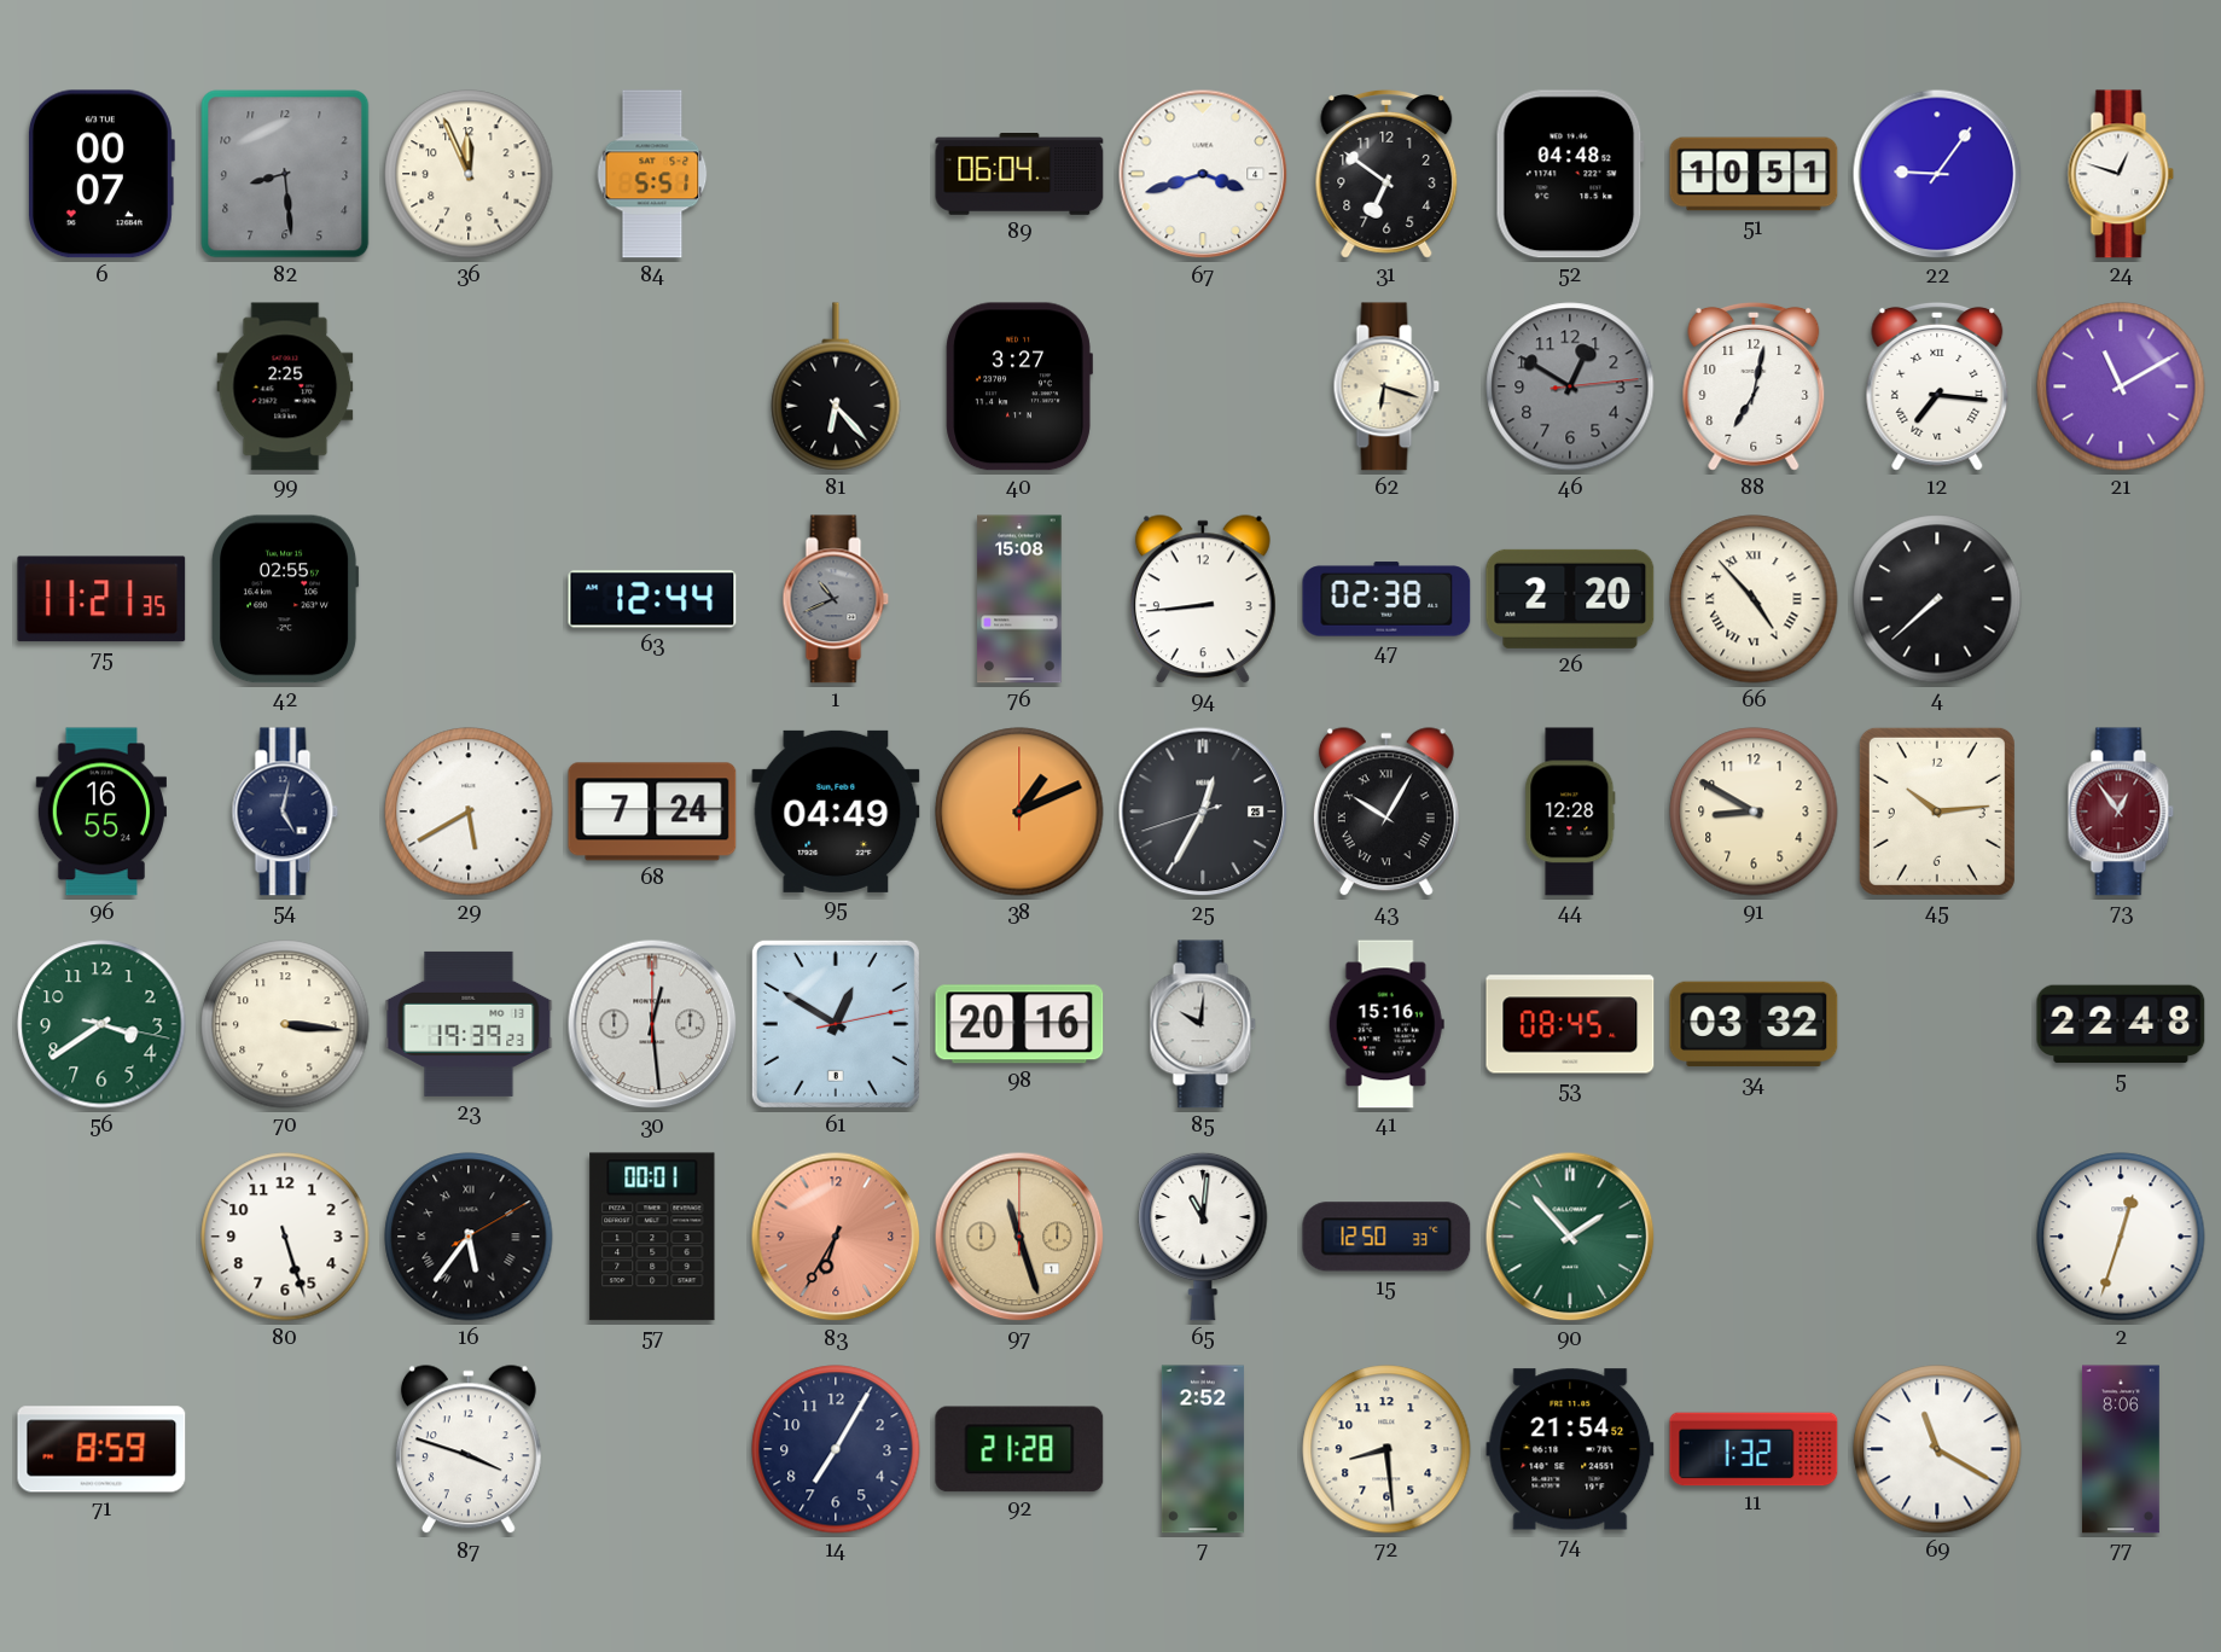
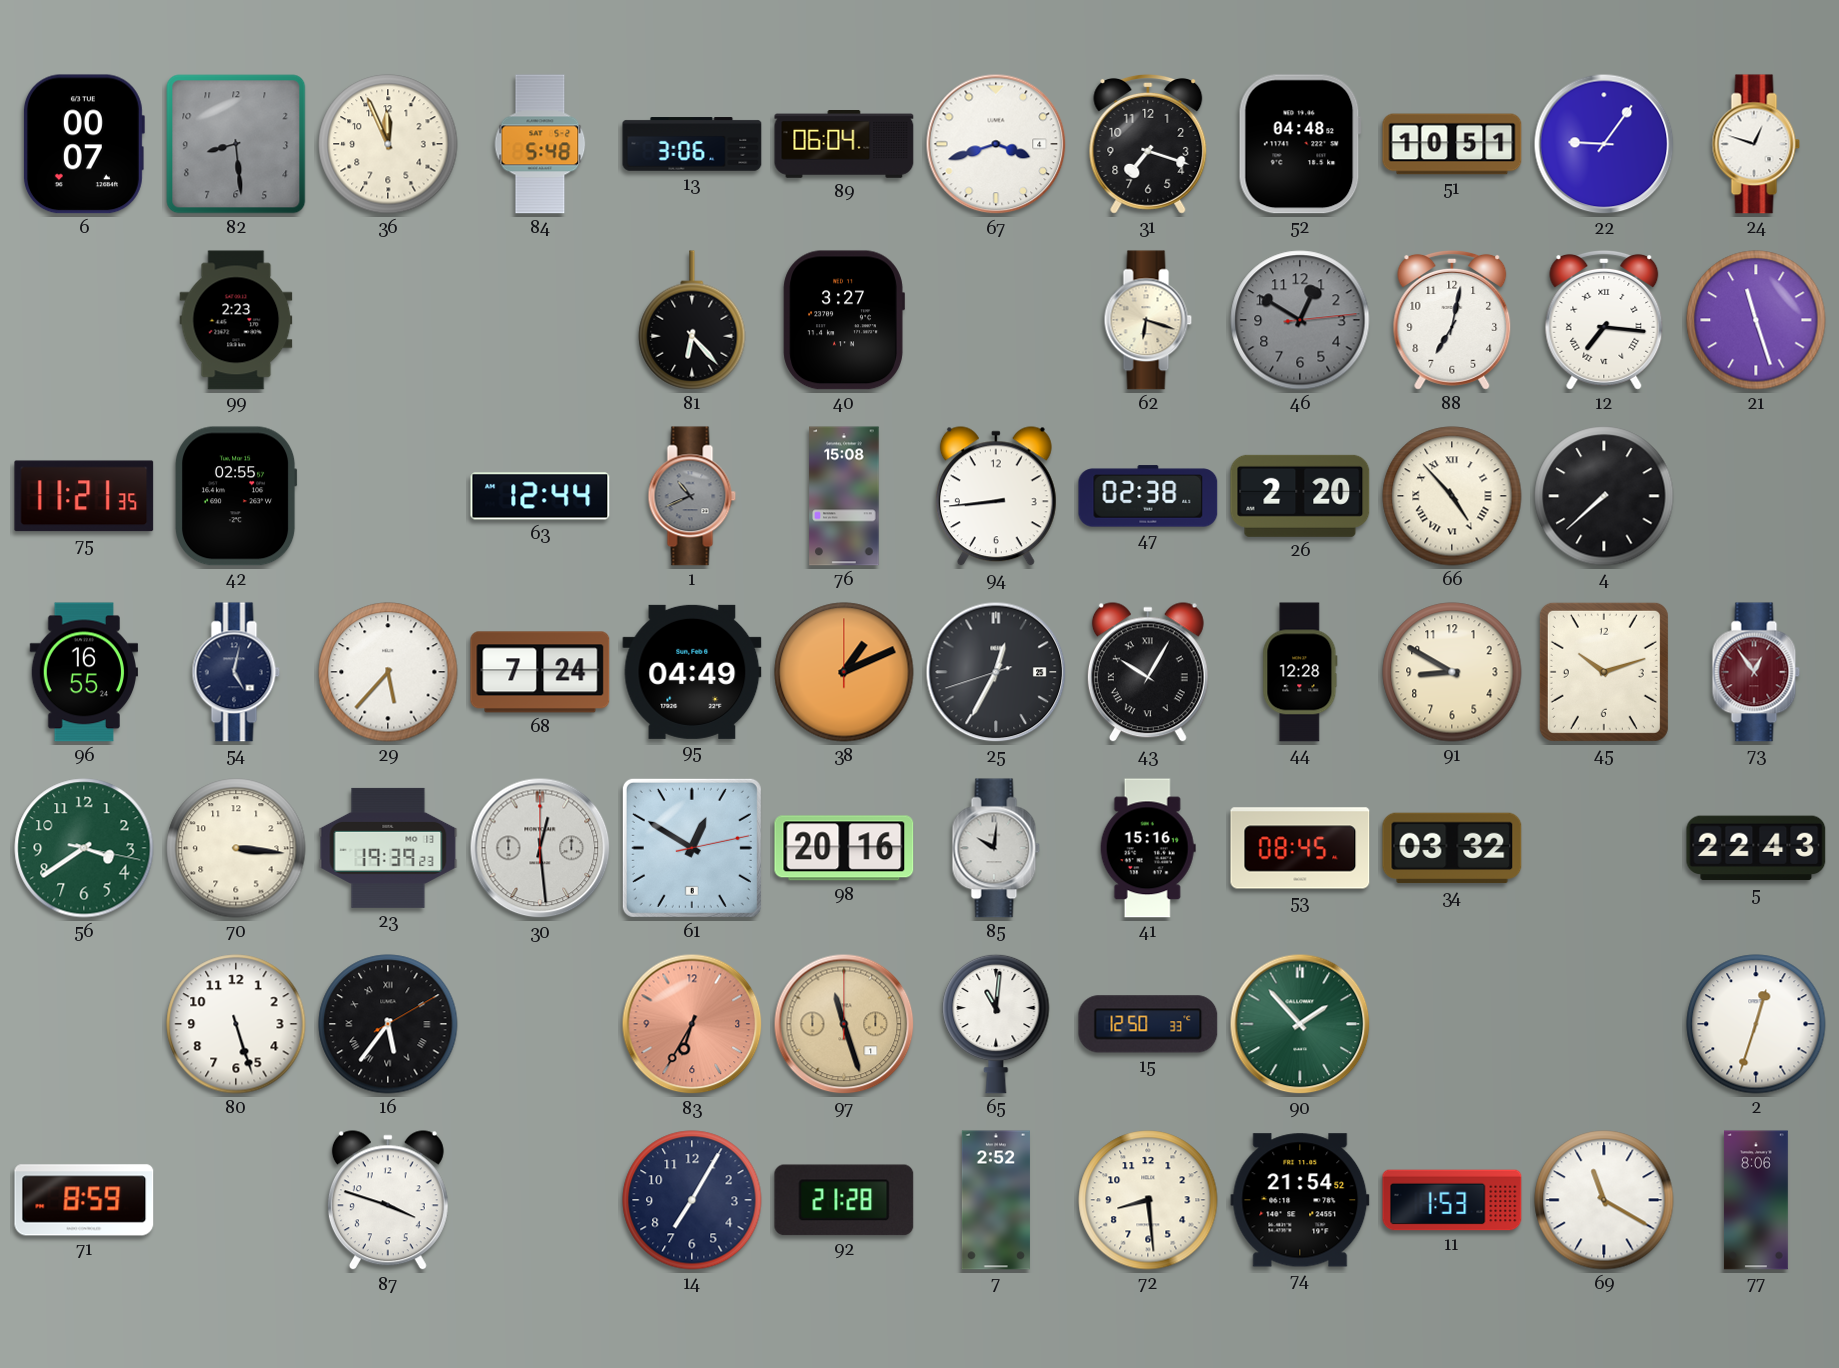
84: 5:51 -> 5:48 (540, 144)
13: none -> 3:06 (692, 144)
31: 6:51 -> 7:18 (1148, 144)
99: 2:25 -> 2:23 (236, 320)
21: 11:10 -> 11:27 (1756, 320)
29: 5:40 -> 5:37 (388, 672)
45: 10:14 -> 10:12 (1604, 672)
5: 22:48 -> 22:43 (1756, 848)
57: 00:01 -> none (652, 1237)
11: 1:32 -> 1:53 (1452, 1200)
